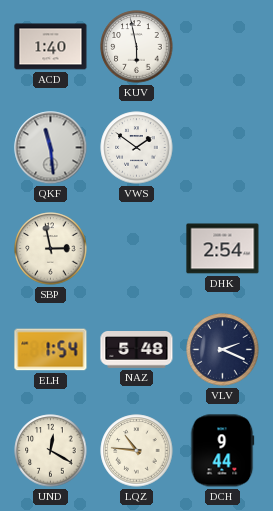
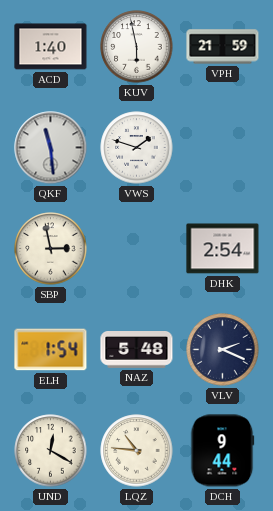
VPH: none -> 21:59 (223, 47)
VWS: 1:51 -> 1:48 (137, 148)
